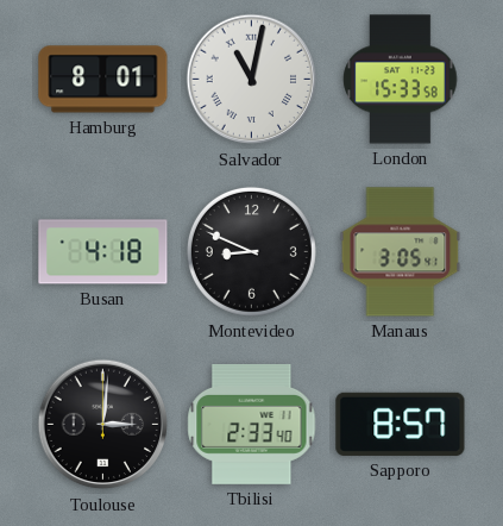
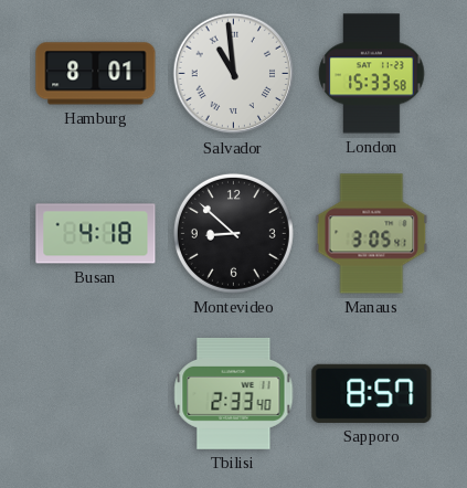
Salvador: 11:02 -> 10:59 (234, 74)
Montevideo: 8:49 -> 8:52 (233, 233)
Toulouse: 3:01 -> none (103, 425)
